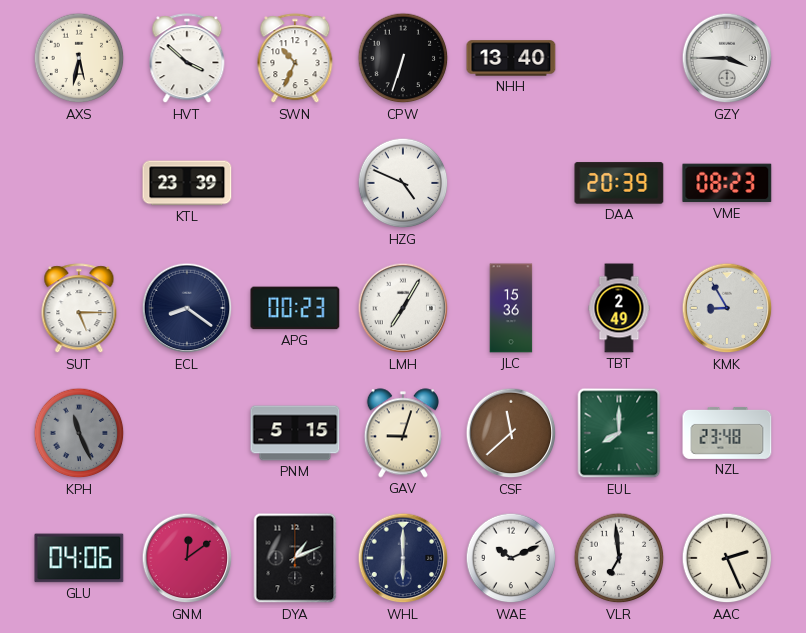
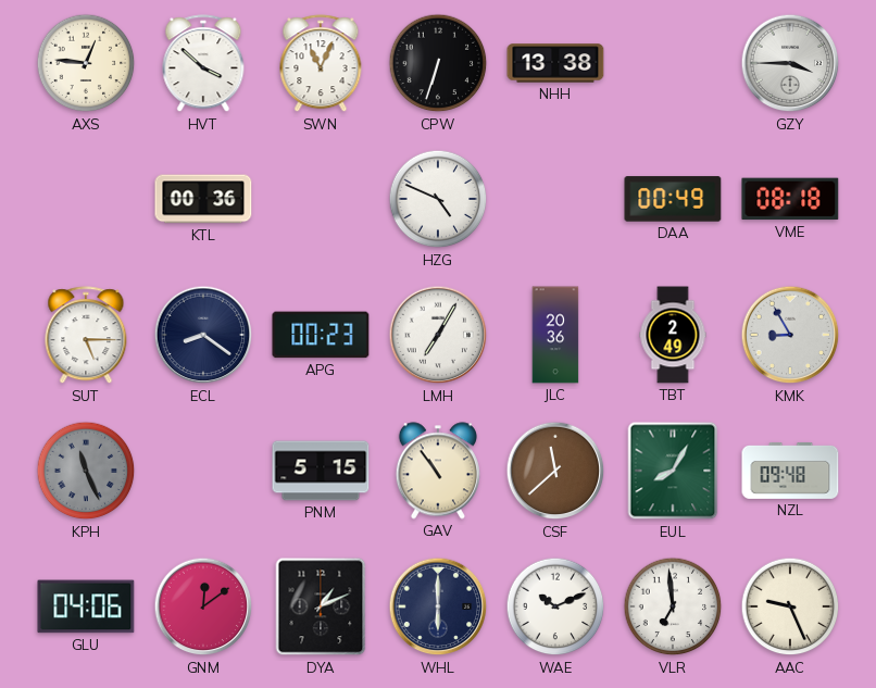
AXS: 5:32 -> 12:46 (86, 63)
SWN: 10:34 -> 11:04 (321, 64)
NHH: 13:40 -> 13:38 (555, 63)
KTL: 23:39 -> 00:36 (203, 199)
DAA: 20:39 -> 00:49 (673, 199)
VME: 08:23 -> 08:18 (790, 199)
JLC: 15:36 -> 20:36 (555, 335)
GAV: 9:03 -> 10:54 (438, 471)
EUL: 8:00 -> 8:05 (673, 471)
NZL: 23:48 -> 09:48 (790, 471)
AAC: 2:26 -> 9:26 (790, 606)
